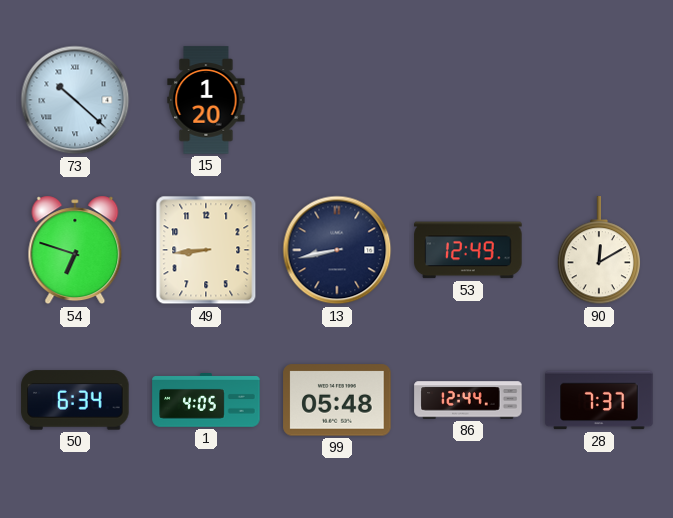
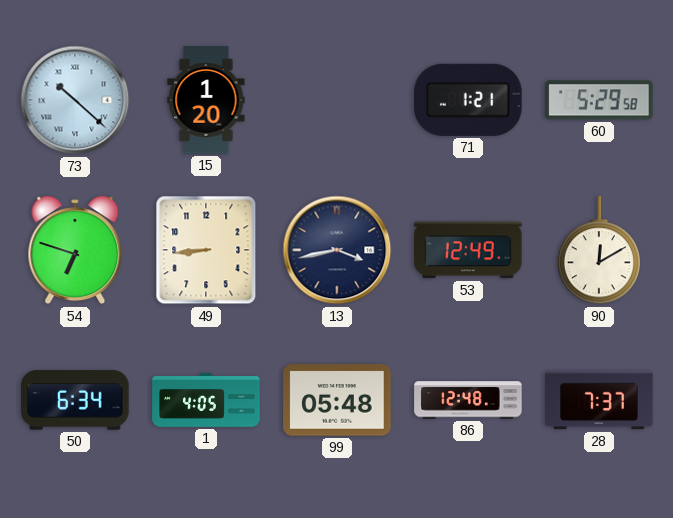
71: none -> 1:21 (468, 100)
60: none -> 5:29 (599, 100)
13: 8:43 -> 3:43 (337, 250)
86: 12:44 -> 12:48 (468, 400)
